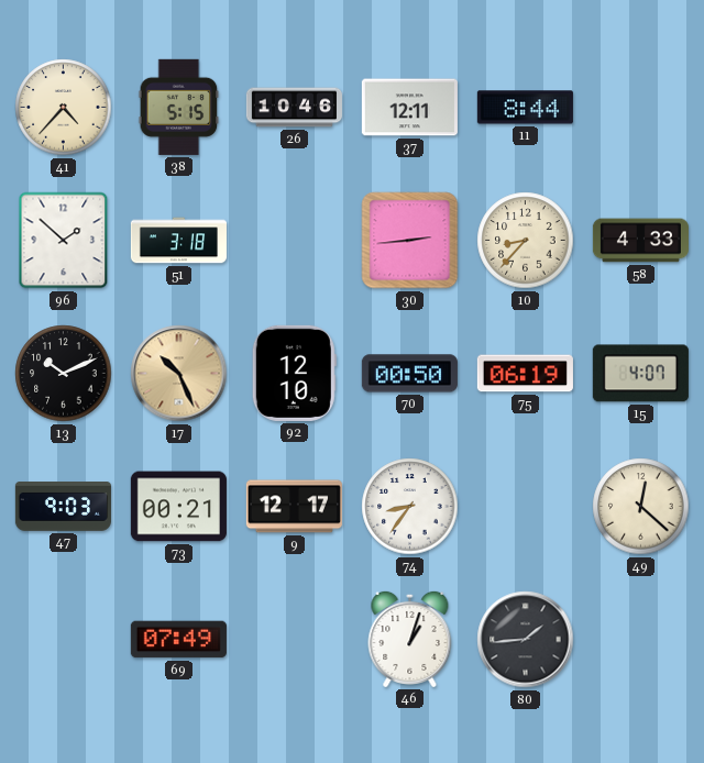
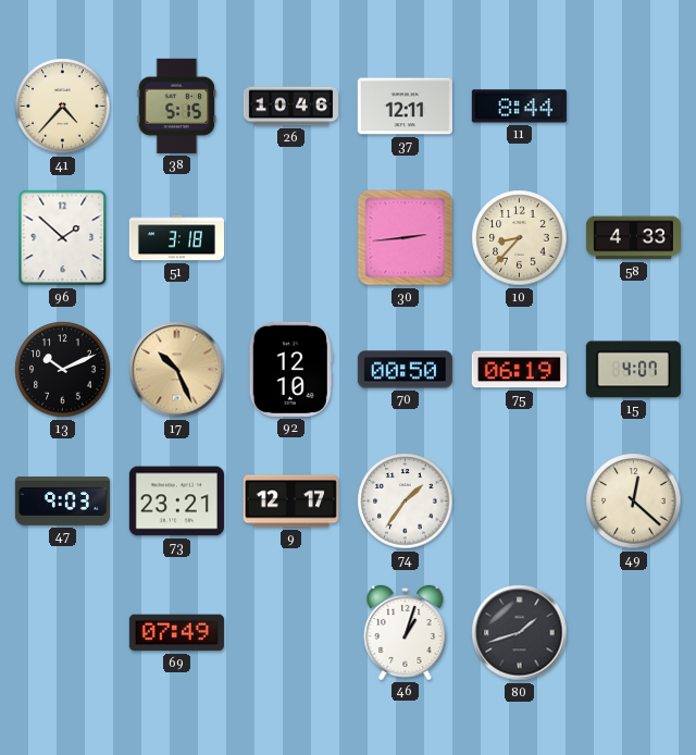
73: 00:21 -> 23:21 (176, 502)
74: 8:36 -> 1:36 (406, 502)
80: 1:44 -> 1:42 (520, 633)
